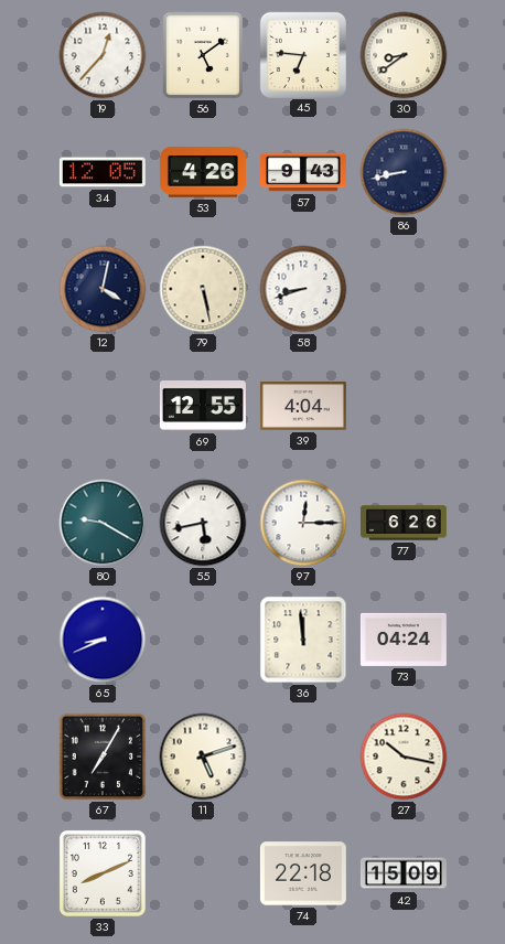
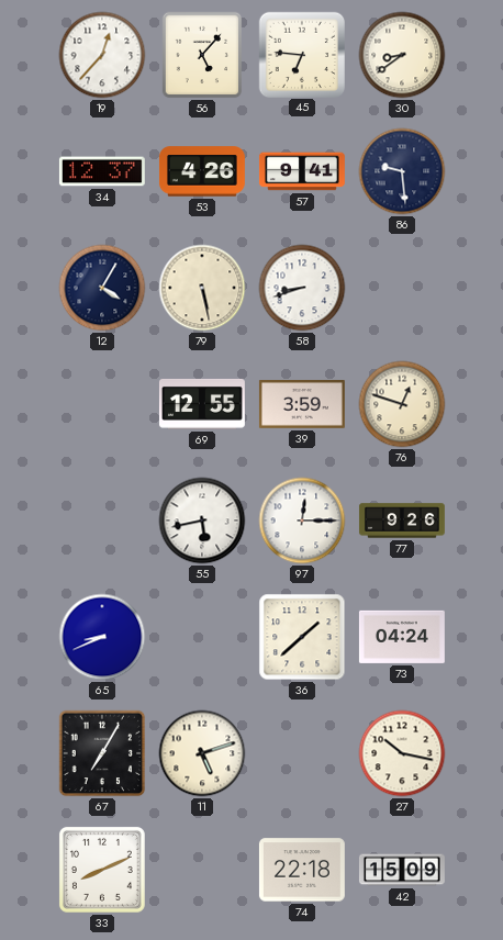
56: 5:09 -> 5:07 (202, 55)
34: 12:05 -> 12:37 (102, 171)
57: 9:43 -> 9:41 (302, 171)
86: 8:43 -> 9:29 (402, 171)
12: 4:02 -> 4:05 (102, 288)
39: 4:04 -> 3:59 (302, 405)
76: none -> 12:48 (402, 404)
80: 9:20 -> none (103, 523)
77: 6:26 -> 9:26 (402, 521)
36: 11:59 -> 1:38 (302, 637)
